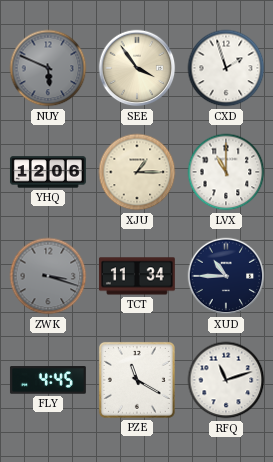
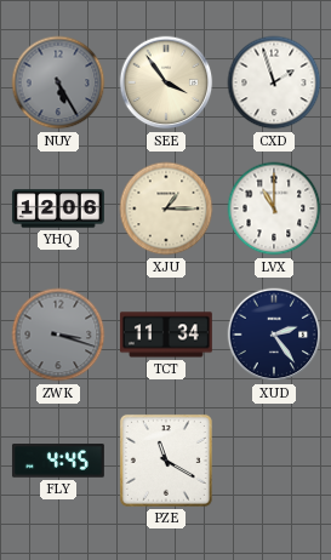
NUY: 5:49 -> 5:25 (58, 82)
XUD: 10:45 -> 2:24 (274, 335)
RFQ: 11:12 -> none (226, 380)
